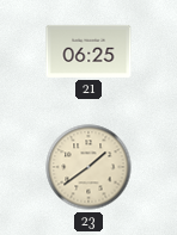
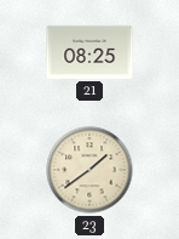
21: 06:25 -> 08:25 (89, 52)
